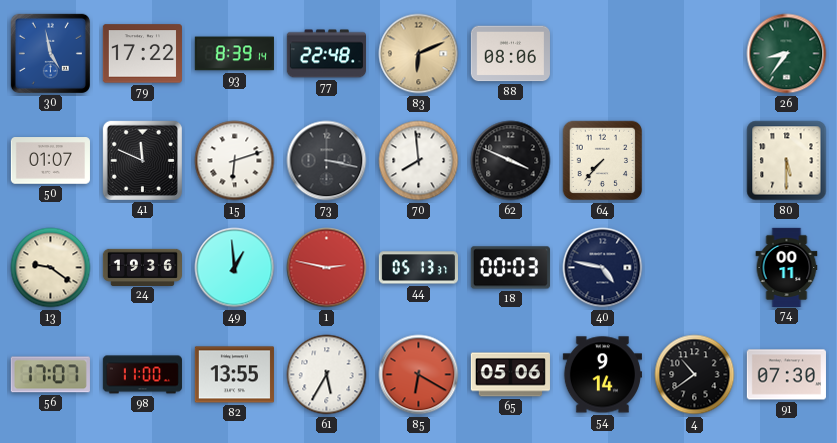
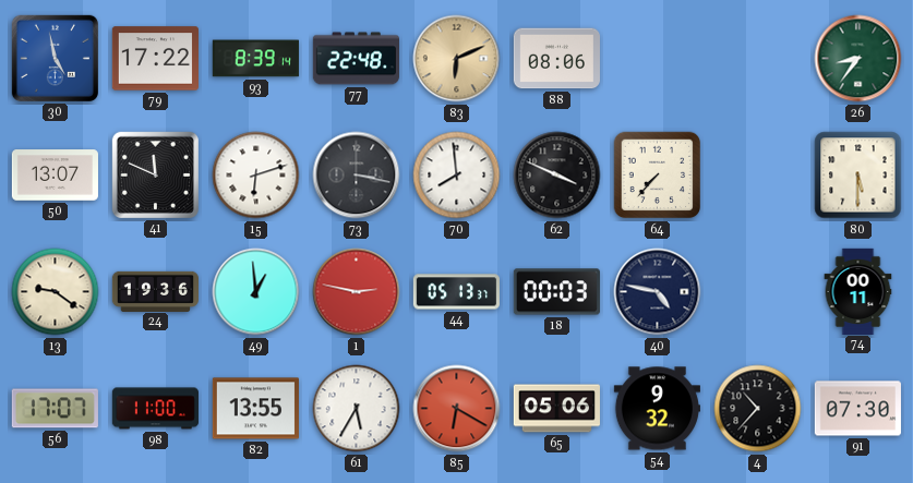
50: 01:07 -> 13:07 (55, 176)
54: 9:14 -> 9:32 (657, 409)
4: 10:39 -> 10:37 (758, 409)
